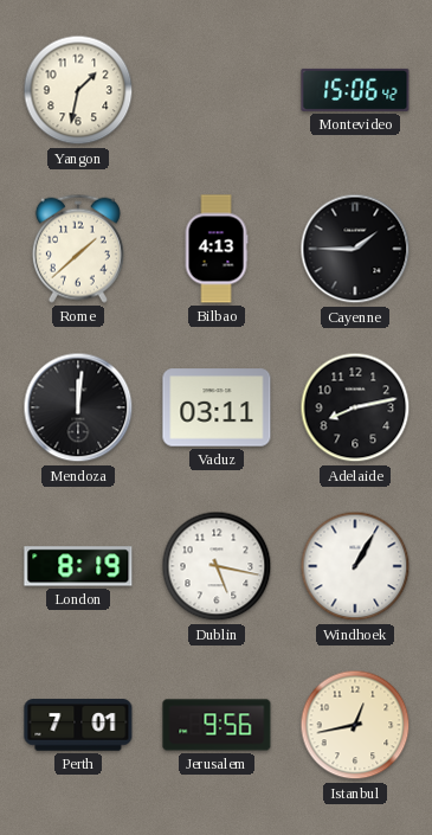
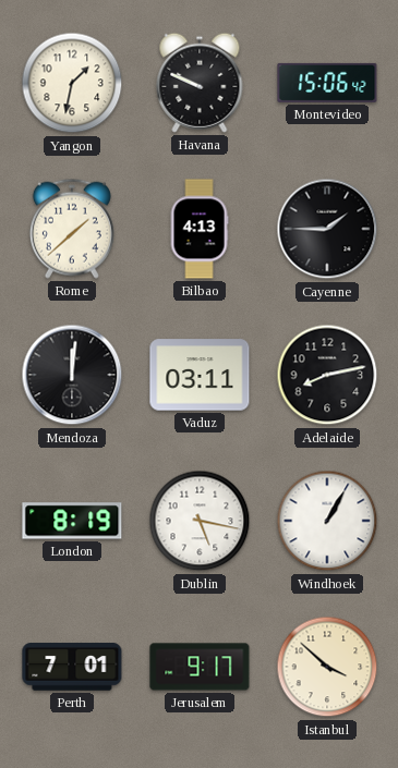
Havana: none -> 9:49 (200, 83)
Jerusalem: 9:56 -> 9:17 (200, 667)
Istanbul: 12:43 -> 3:52 (327, 667)
